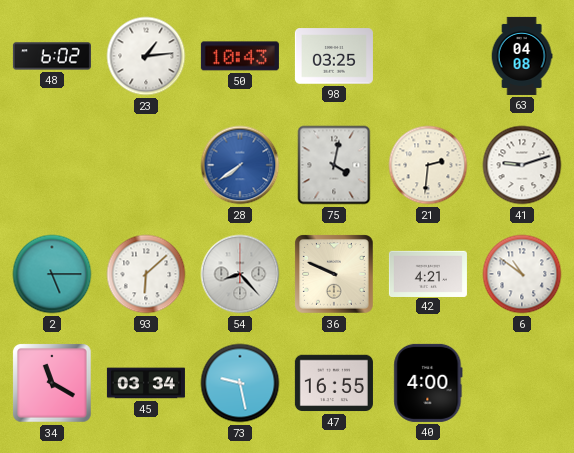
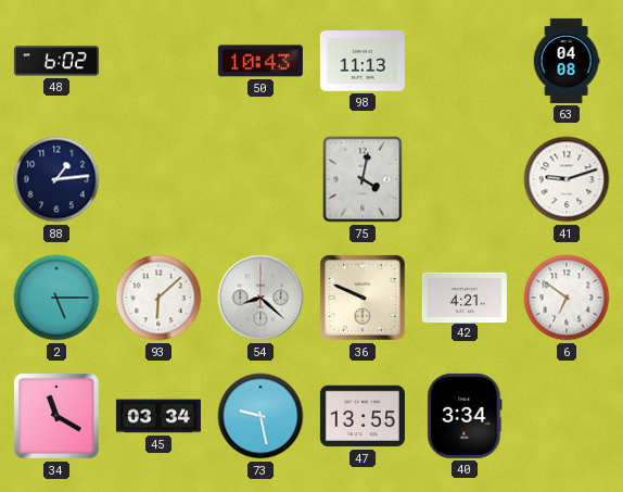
23: 1:14 -> none (146, 56)
98: 03:25 -> 11:13 (363, 61)
88: none -> 1:14 (56, 179)
28: 7:39 -> none (240, 165)
21: 2:31 -> none (428, 165)
54: 8:23 -> 8:22 (260, 298)
6: 10:51 -> 6:51 (567, 298)
47: 16:55 -> 13:55 (363, 416)
40: 4:00 -> 3:34 (465, 416)
